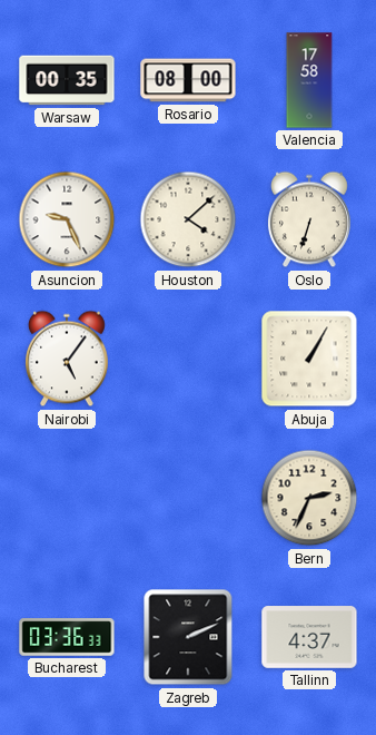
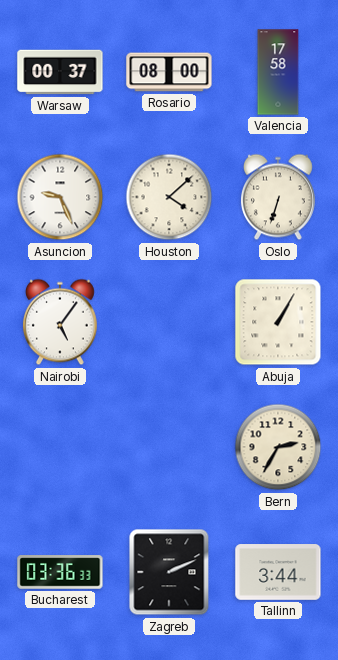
Warsaw: 00:35 -> 00:37 (60, 72)
Bern: 2:34 -> 2:35 (278, 447)
Tallinn: 4:37 -> 3:44 (278, 572)
